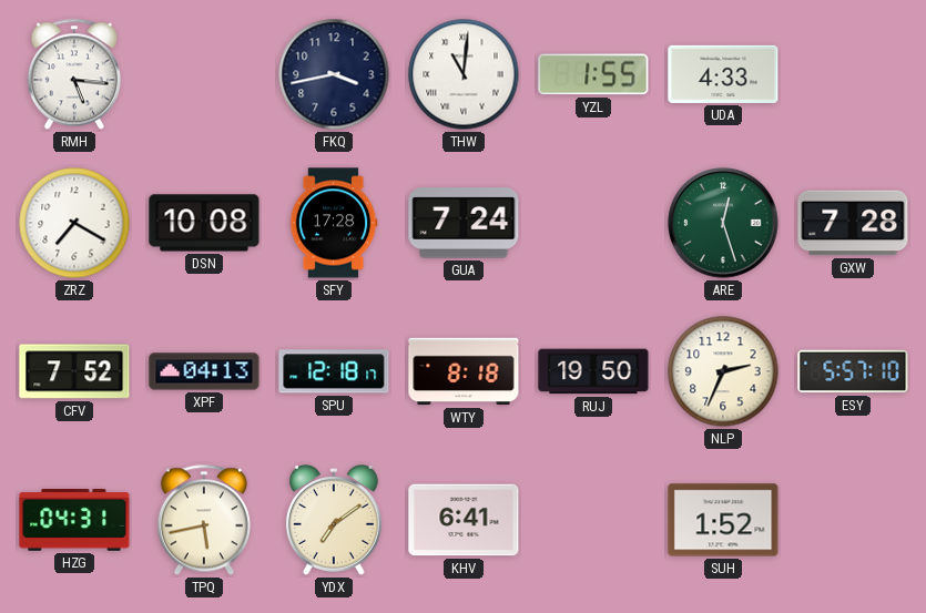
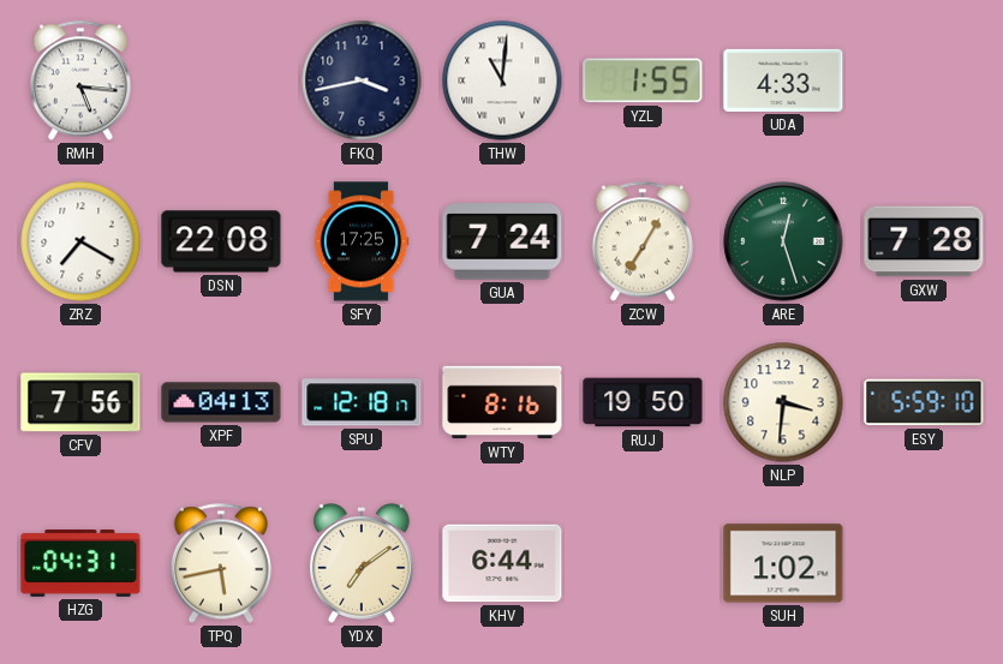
DSN: 10:08 -> 22:08 (221, 241)
SFY: 17:28 -> 17:25 (362, 241)
ZCW: none -> 7:05 (643, 241)
CFV: 7:52 -> 7:56 (80, 402)
WTY: 8:18 -> 8:16 (502, 402)
NLP: 2:34 -> 3:31 (783, 402)
ESY: 5:57 -> 5:59 (924, 402)
KHV: 6:41 -> 6:44 (502, 563)
SUH: 1:52 -> 1:02 (783, 563)
